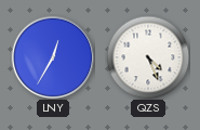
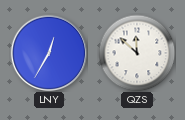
QZS: 4:26 -> 11:52 (137, 53)
